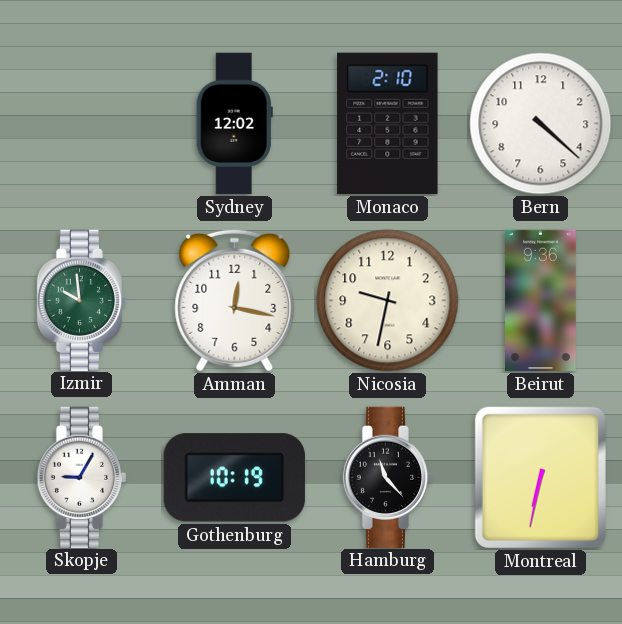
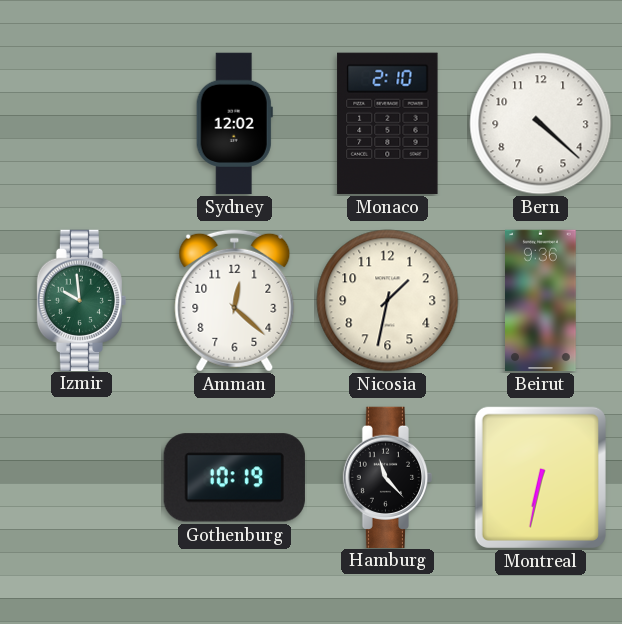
Amman: 12:17 -> 12:22 (235, 300)
Nicosia: 9:32 -> 1:32 (388, 301)
Skopje: 9:05 -> none (82, 477)
